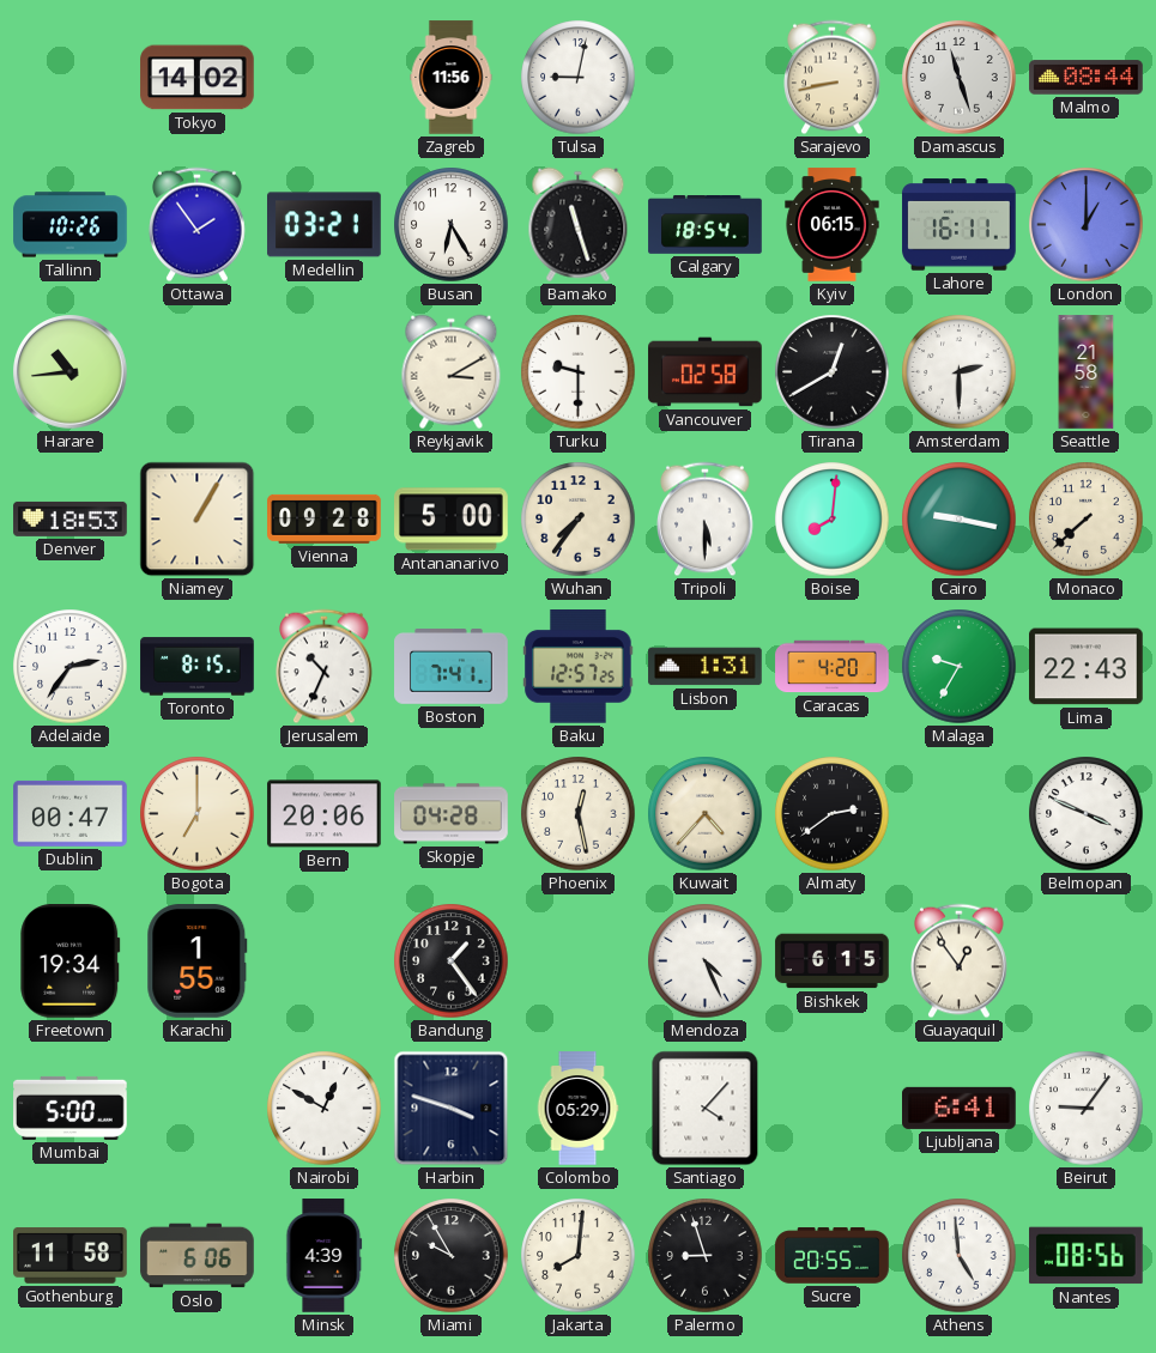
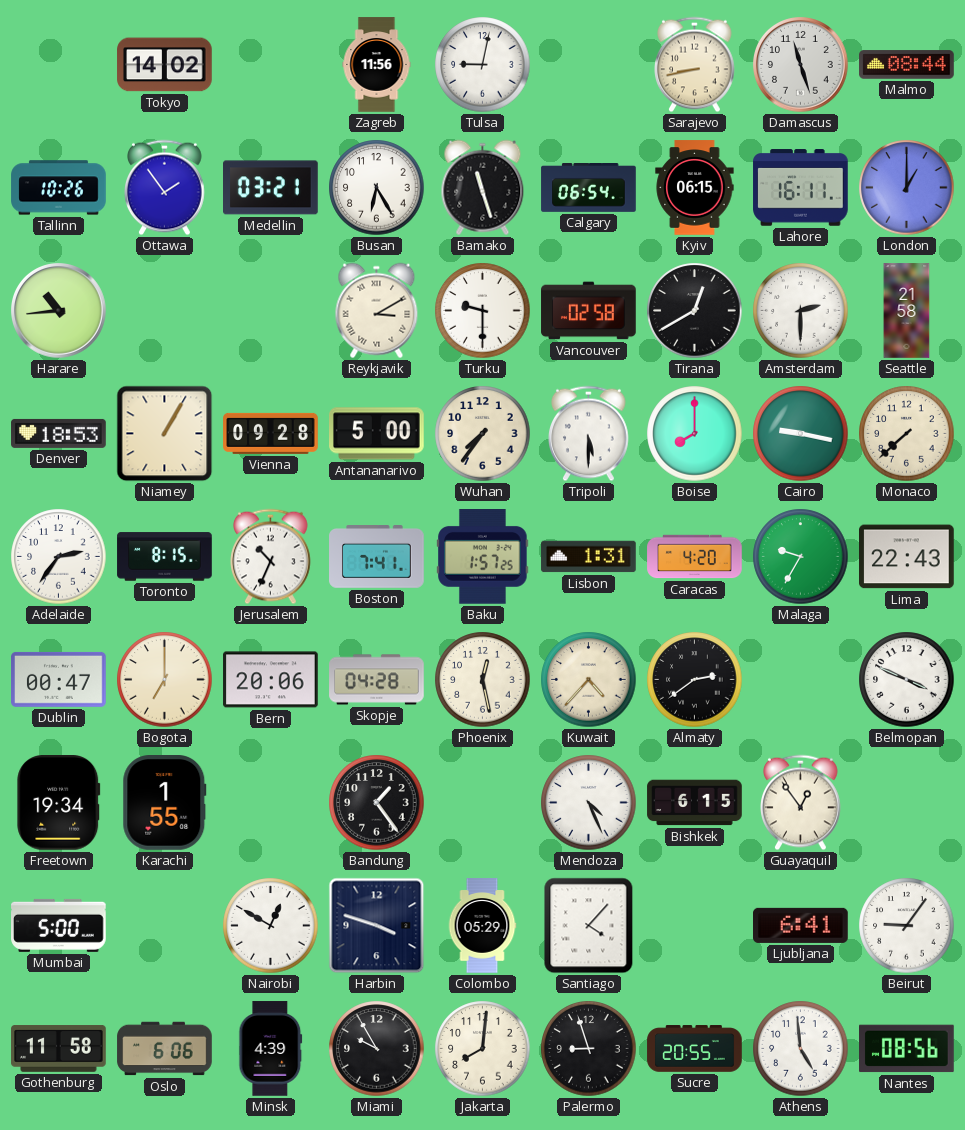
Calgary: 18:54 -> 06:54 (589, 188)
Boise: 8:01 -> 8:00 (695, 434)
Baku: 12:57 -> 1:57 (483, 557)
